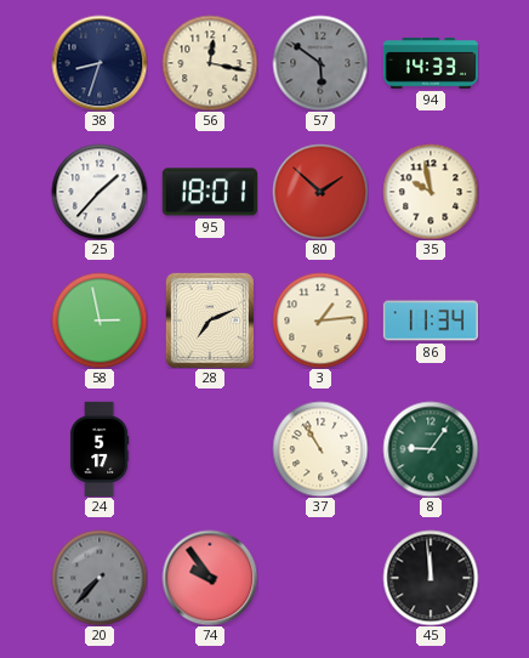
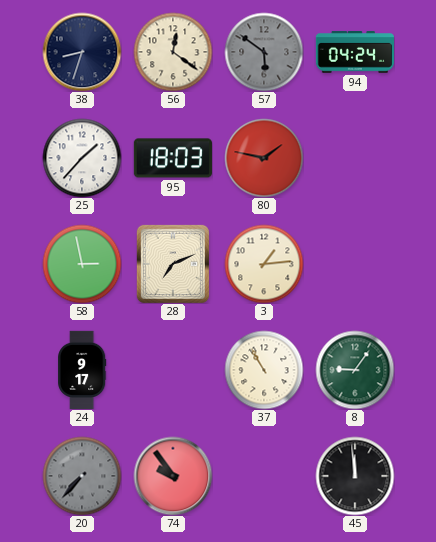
56: 12:17 -> 12:21 (173, 52)
94: 14:33 -> 04:24 (354, 52)
95: 18:01 -> 18:03 (173, 158)
80: 1:52 -> 1:47 (264, 158)
35: 9:58 -> none (431, 192)
86: 11:34 -> none (430, 321)
24: 5:17 -> 9:17 (82, 369)
